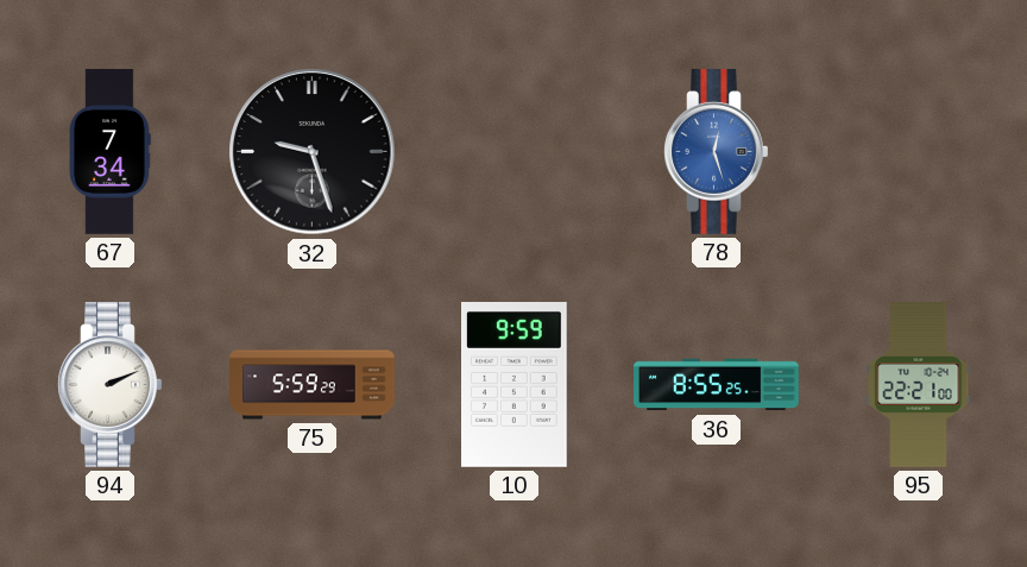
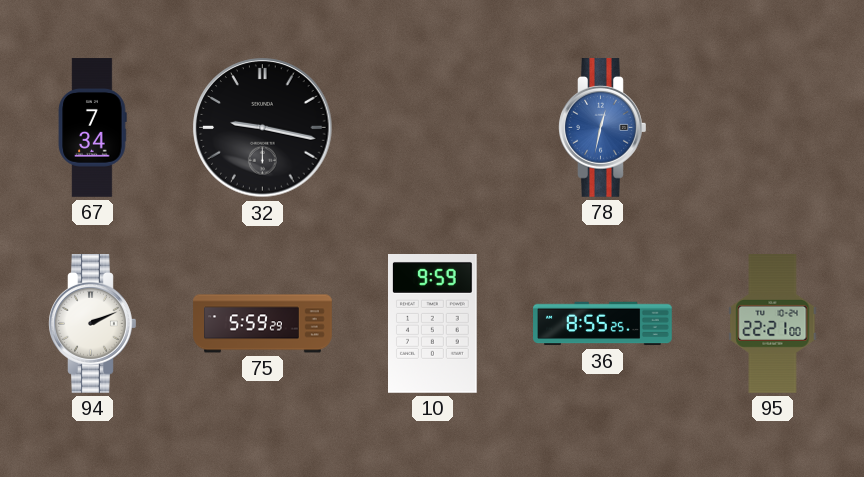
32: 9:27 -> 9:17 (263, 128)
78: 12:27 -> 12:32 (603, 128)
